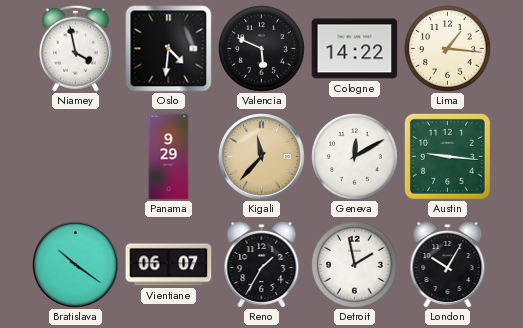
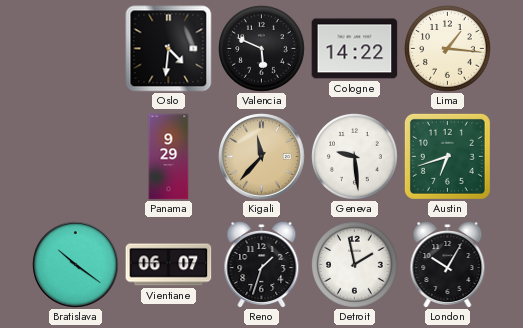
Niamey: 3:58 -> none (75, 48)
Geneva: 12:10 -> 9:29 (355, 157)
Austin: 9:16 -> 6:42 (447, 156)
Reno: 1:35 -> 1:33 (262, 265)
